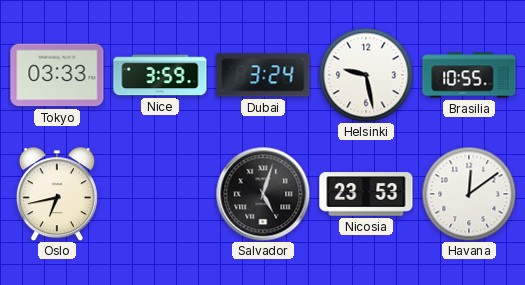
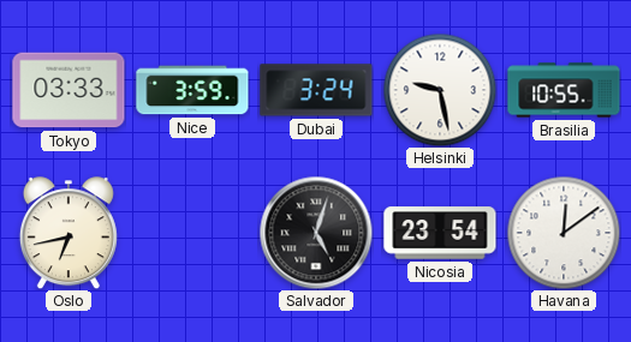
Nicosia: 23:53 -> 23:54 (440, 233)
